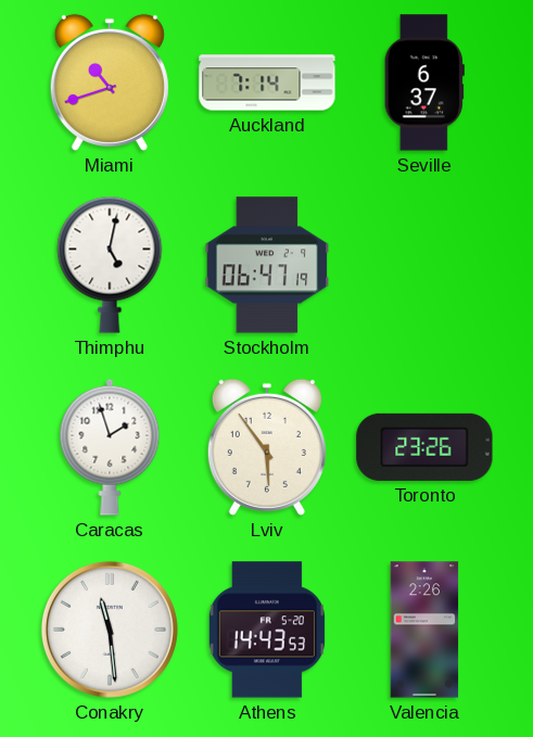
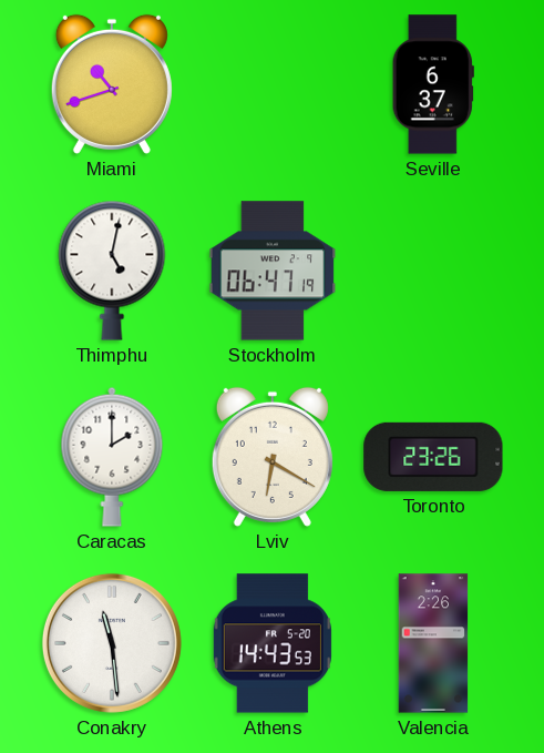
Auckland: 7:14 -> none (267, 82)
Caracas: 1:57 -> 2:00 (112, 457)
Lviv: 5:54 -> 6:20 (273, 457)
